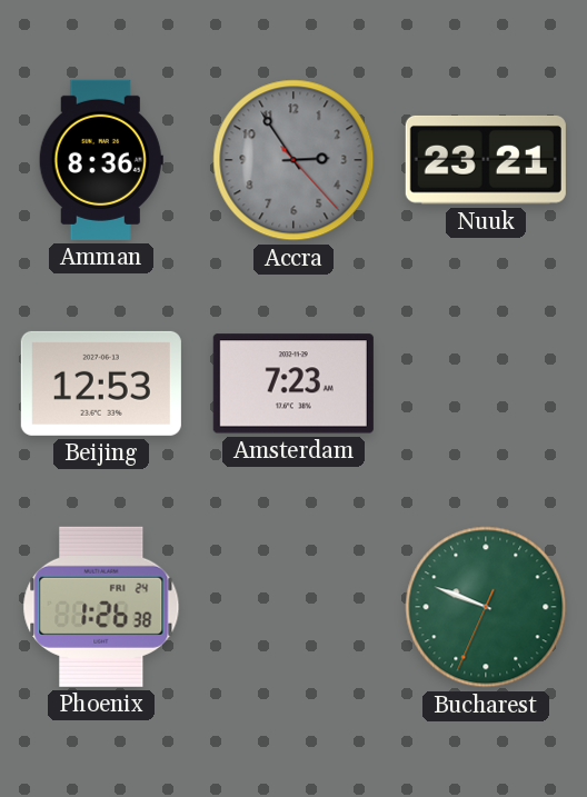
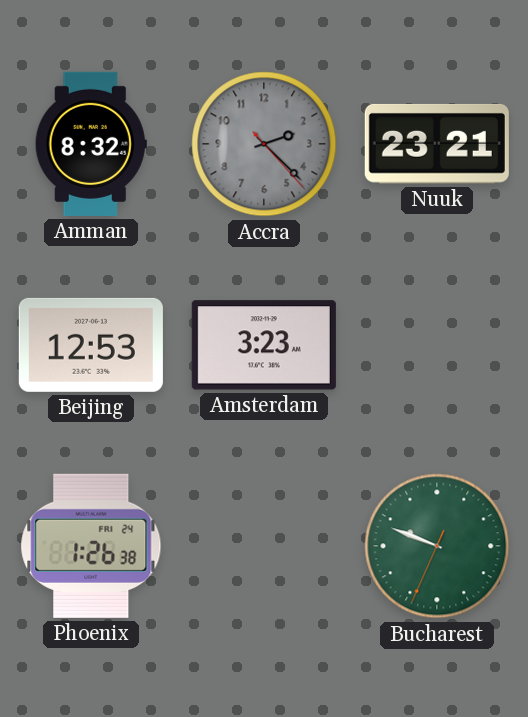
Amman: 8:36 -> 8:32 (91, 144)
Accra: 2:54 -> 2:22 (264, 144)
Amsterdam: 7:23 -> 3:23 (264, 345)
